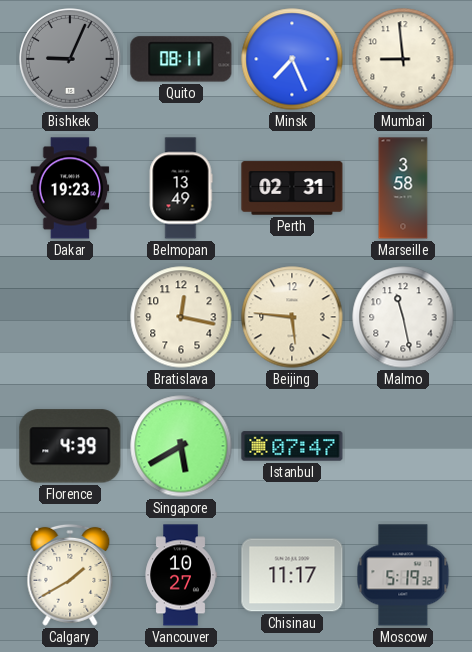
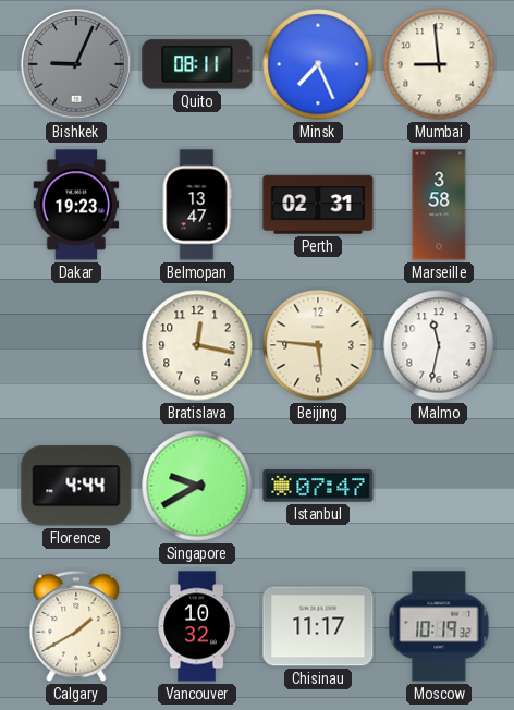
Belmopan: 13:49 -> 13:47 (197, 205)
Malmo: 11:28 -> 11:32 (439, 345)
Florence: 4:39 -> 4:44 (76, 486)
Singapore: 5:40 -> 9:40 (197, 486)
Vancouver: 10:27 -> 10:32 (197, 626)
Moscow: 5:19 -> 10:19 (439, 626)
